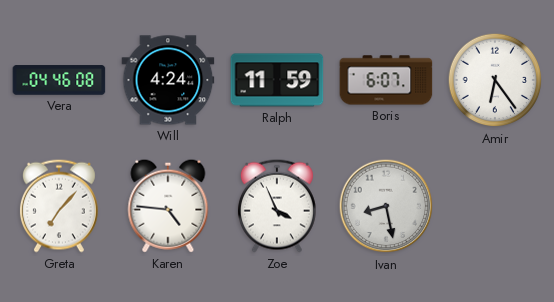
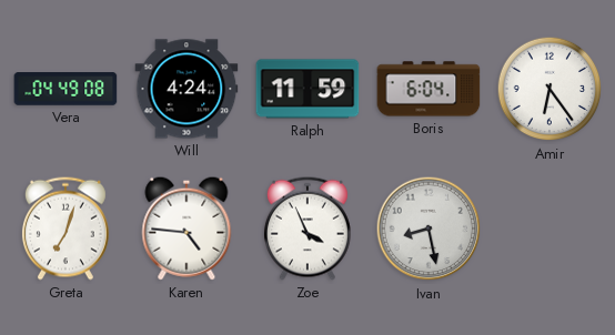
Vera: 04:46 -> 04:49 (65, 89)
Boris: 6:07 -> 6:04 (429, 89)
Greta: 7:07 -> 7:03 (65, 229)
